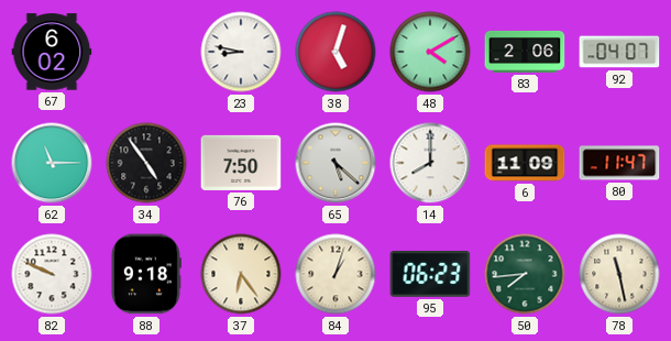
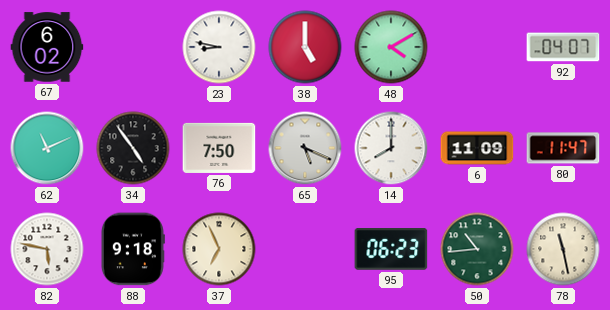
38: 5:03 -> 5:00 (305, 47)
83: 2:06 -> none (525, 52)
62: 11:15 -> 11:11 (47, 148)
65: 5:22 -> 5:19 (305, 148)
82: 9:49 -> 5:47 (47, 249)
37: 6:24 -> 6:56 (219, 249)
84: 1:03 -> none (335, 274)
50: 7:44 -> 10:44 (477, 249)
